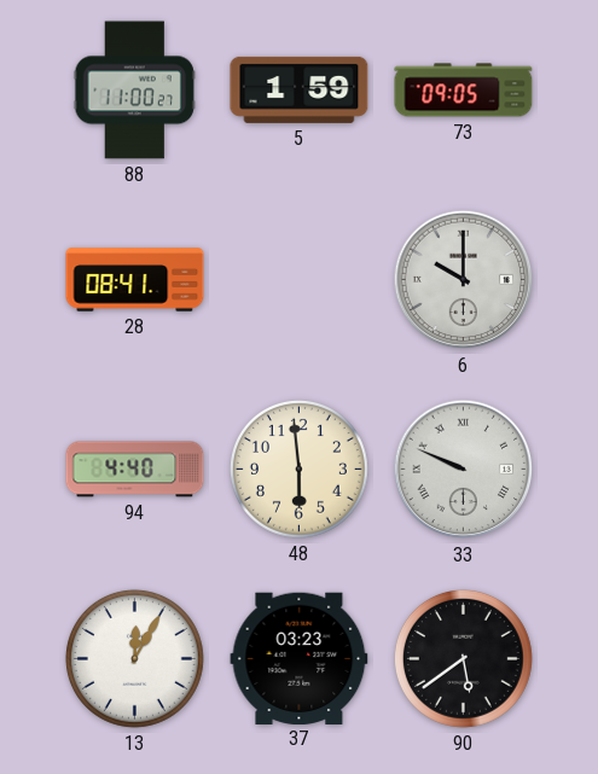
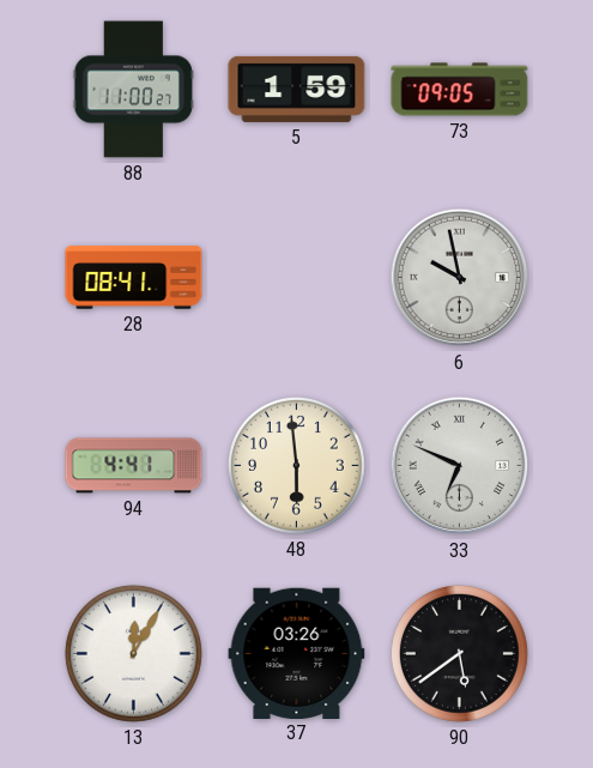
6: 10:00 -> 9:58 (460, 278)
94: 4:40 -> 4:41 (134, 466)
33: 9:49 -> 6:49 (460, 466)
37: 03:23 -> 03:26 (297, 653)
